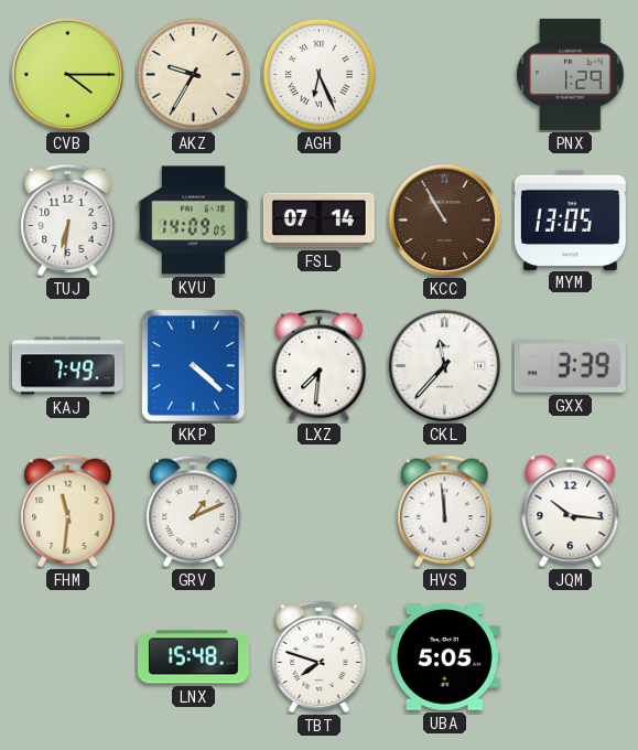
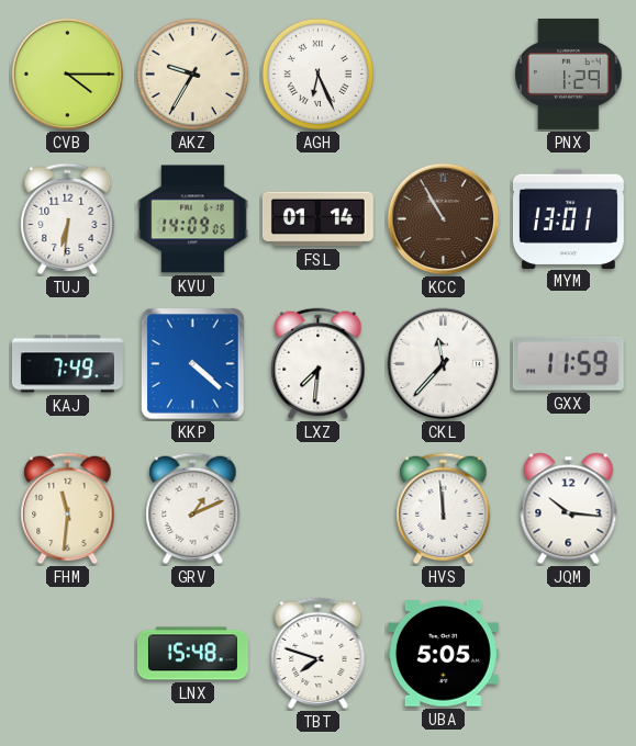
FSL: 07:14 -> 01:14 (317, 219)
MYM: 13:05 -> 13:01 (568, 218)
GXX: 3:39 -> 11:59 (568, 363)
